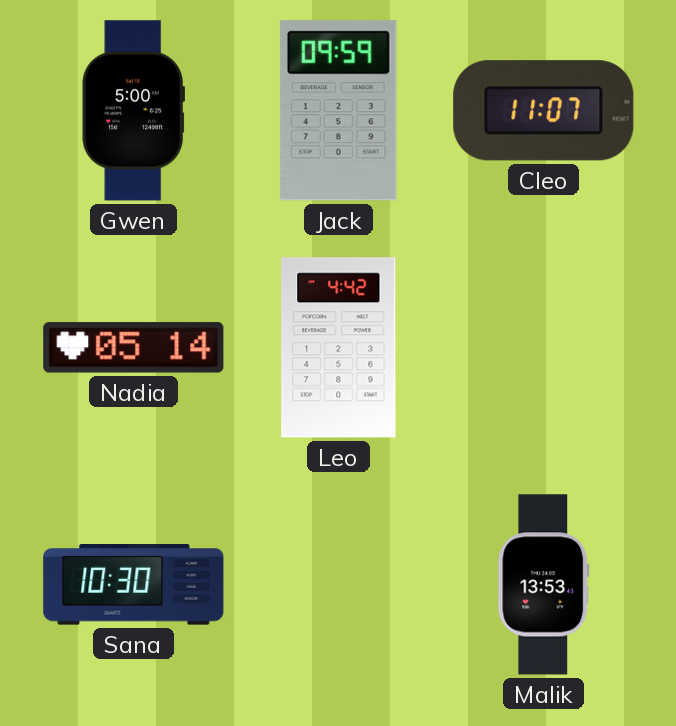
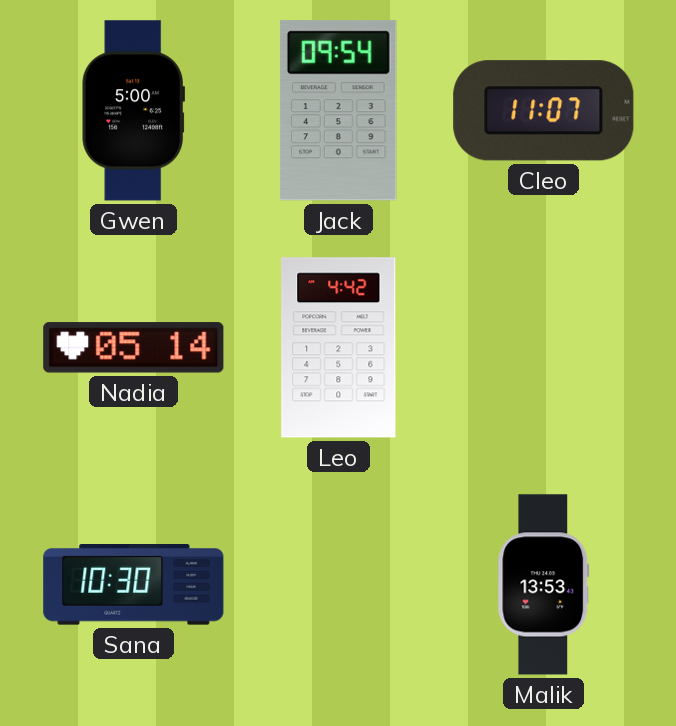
Jack: 09:59 -> 09:54 (338, 111)
